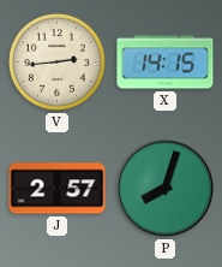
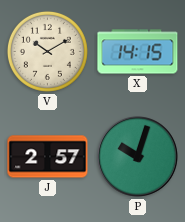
V: 2:44 -> 10:10 (47, 51)
P: 8:03 -> 10:03 (138, 157)
